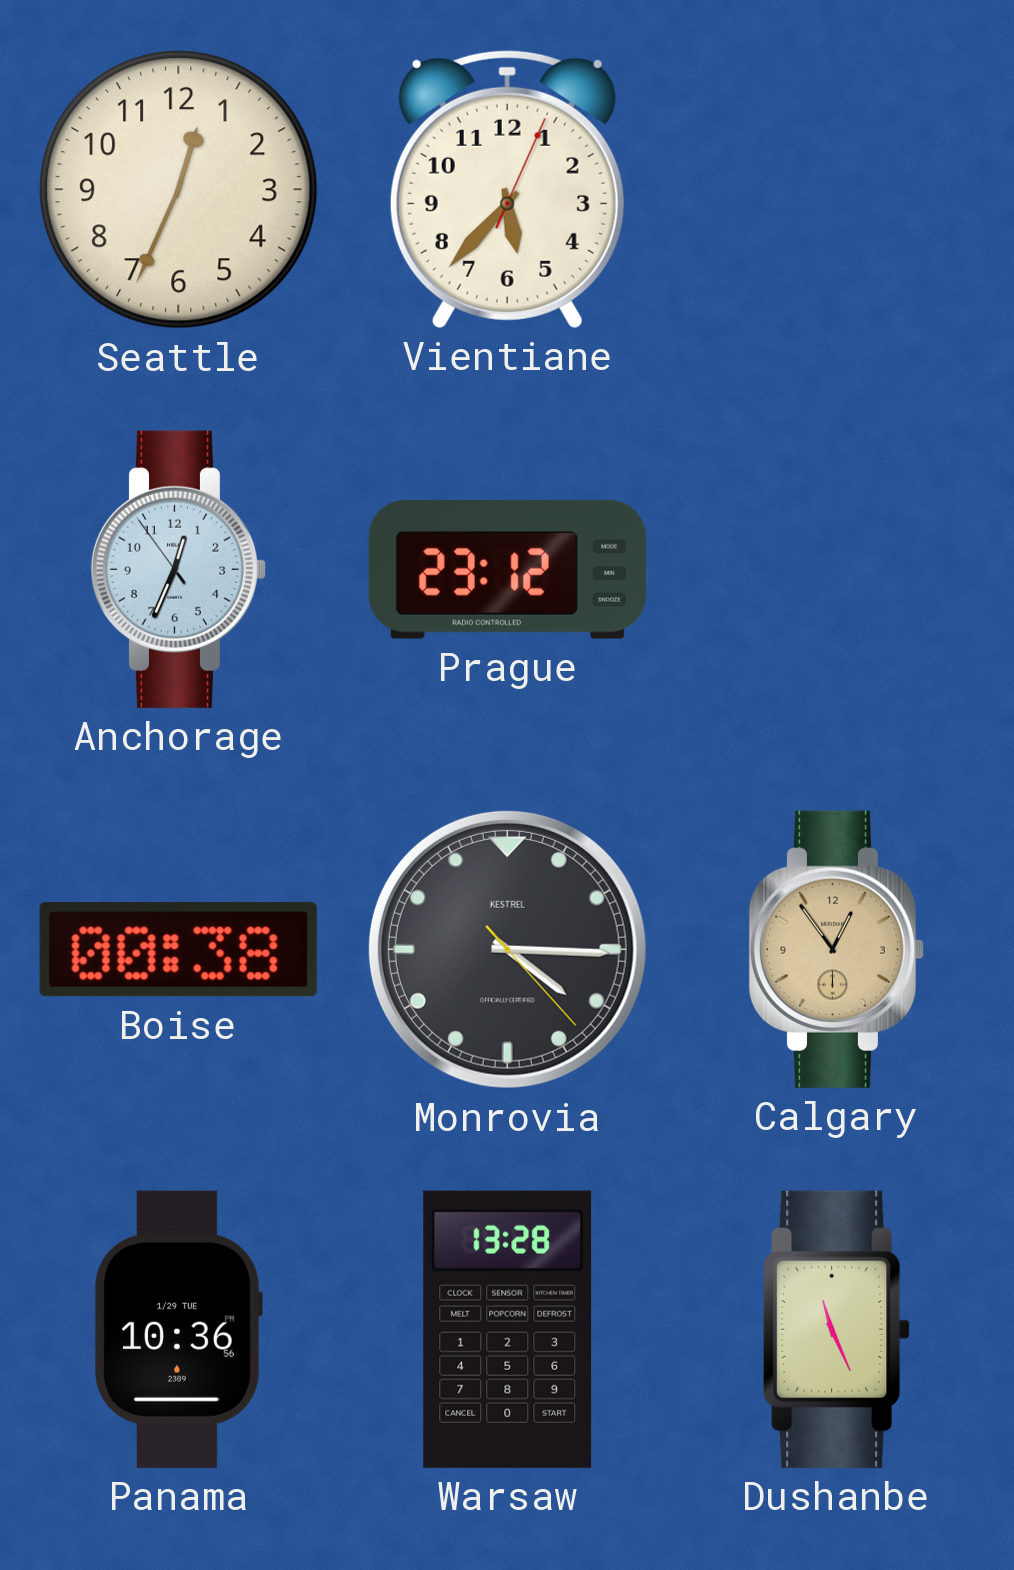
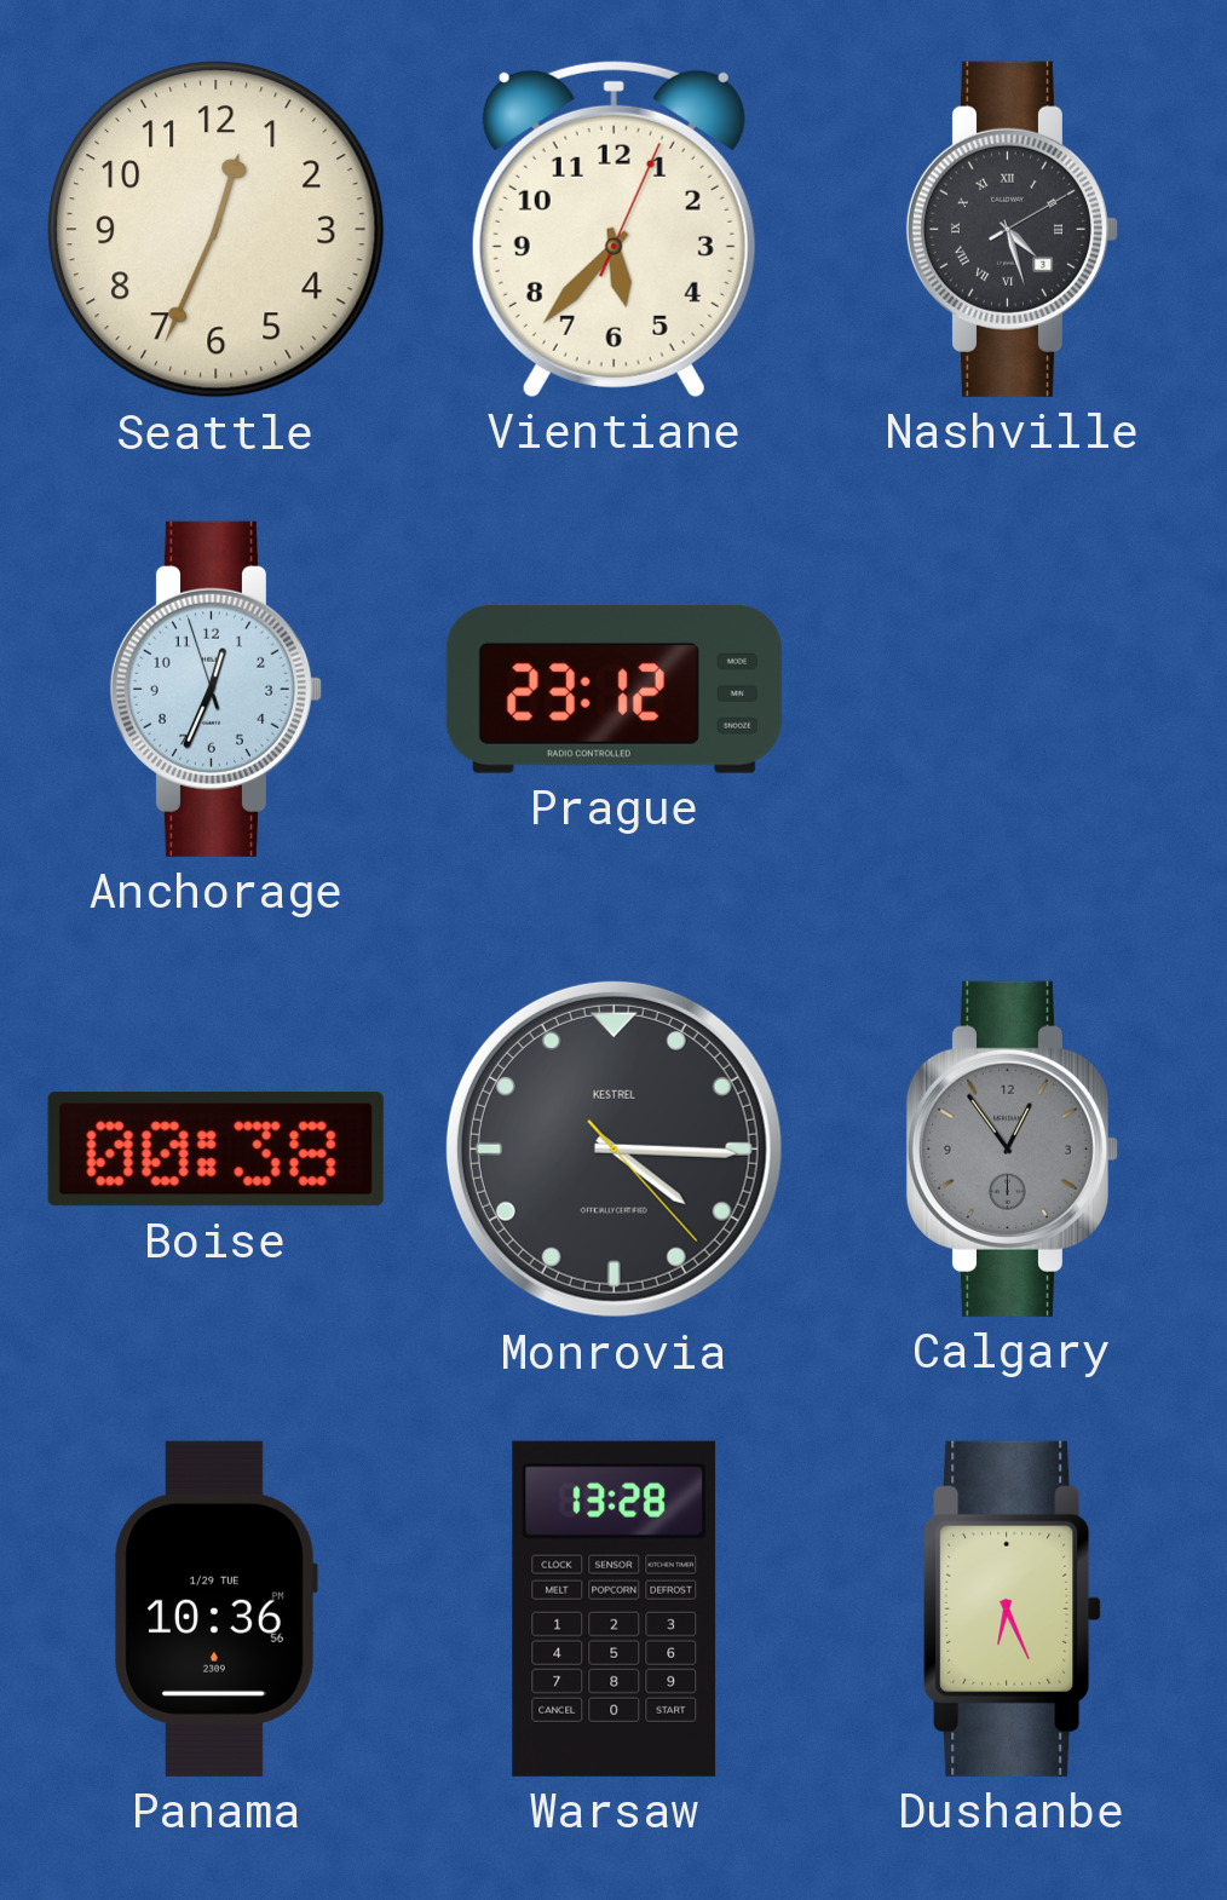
Nashville: none -> 4:27 (1012, 229)
Anchorage: 12:33:54 -> 12:33:57 (215, 689)
Calgary dial: champagne -> grey (1012, 1148)
Dushanbe: 11:26 -> 6:26 (1013, 1608)
